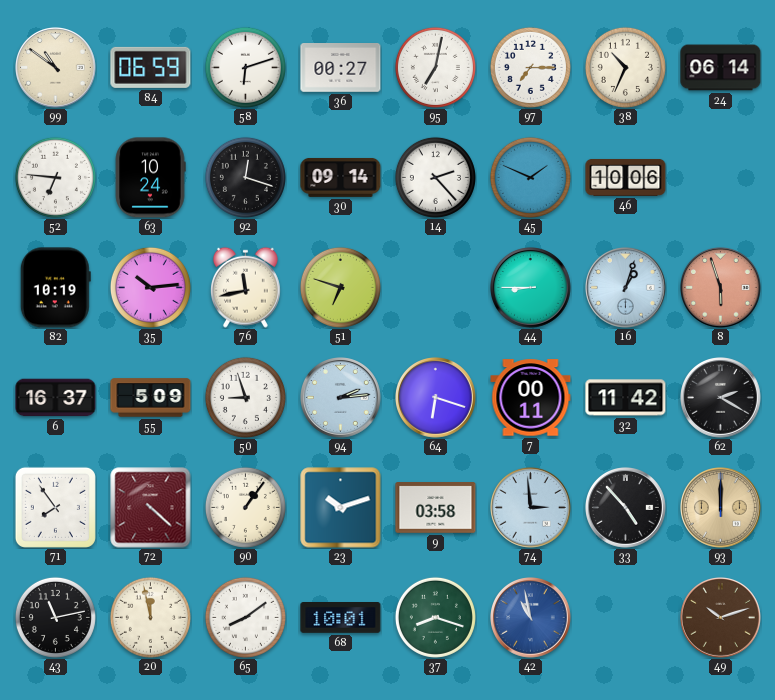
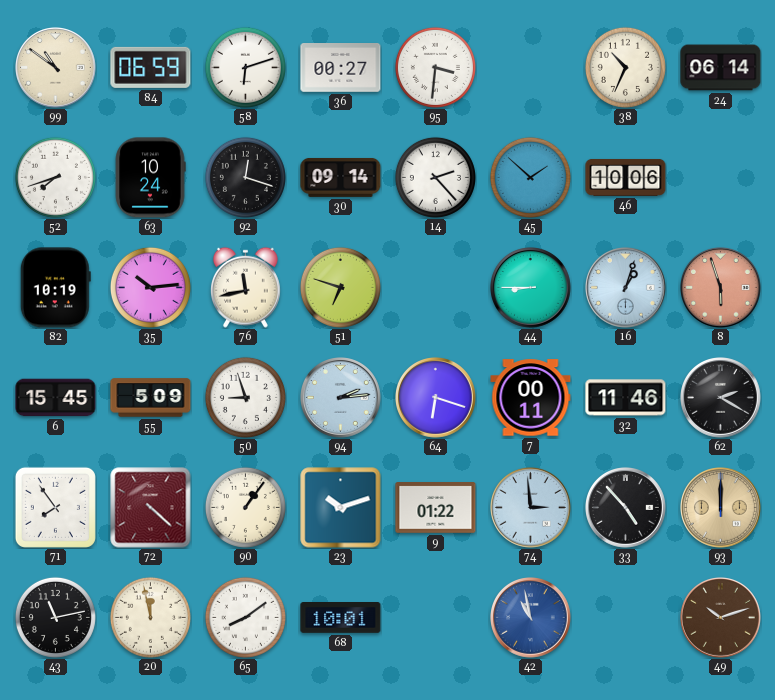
95: 7:02 -> 3:31 (435, 67)
97: 7:15 -> none (530, 67)
52: 6:46 -> 7:42 (55, 177)
45: 1:49 -> 1:52 (530, 177)
6: 16:37 -> 15:45 (56, 398)
32: 11:42 -> 11:46 (626, 398)
9: 03:58 -> 01:22 (436, 508)
37: 8:18 -> none (435, 617)
